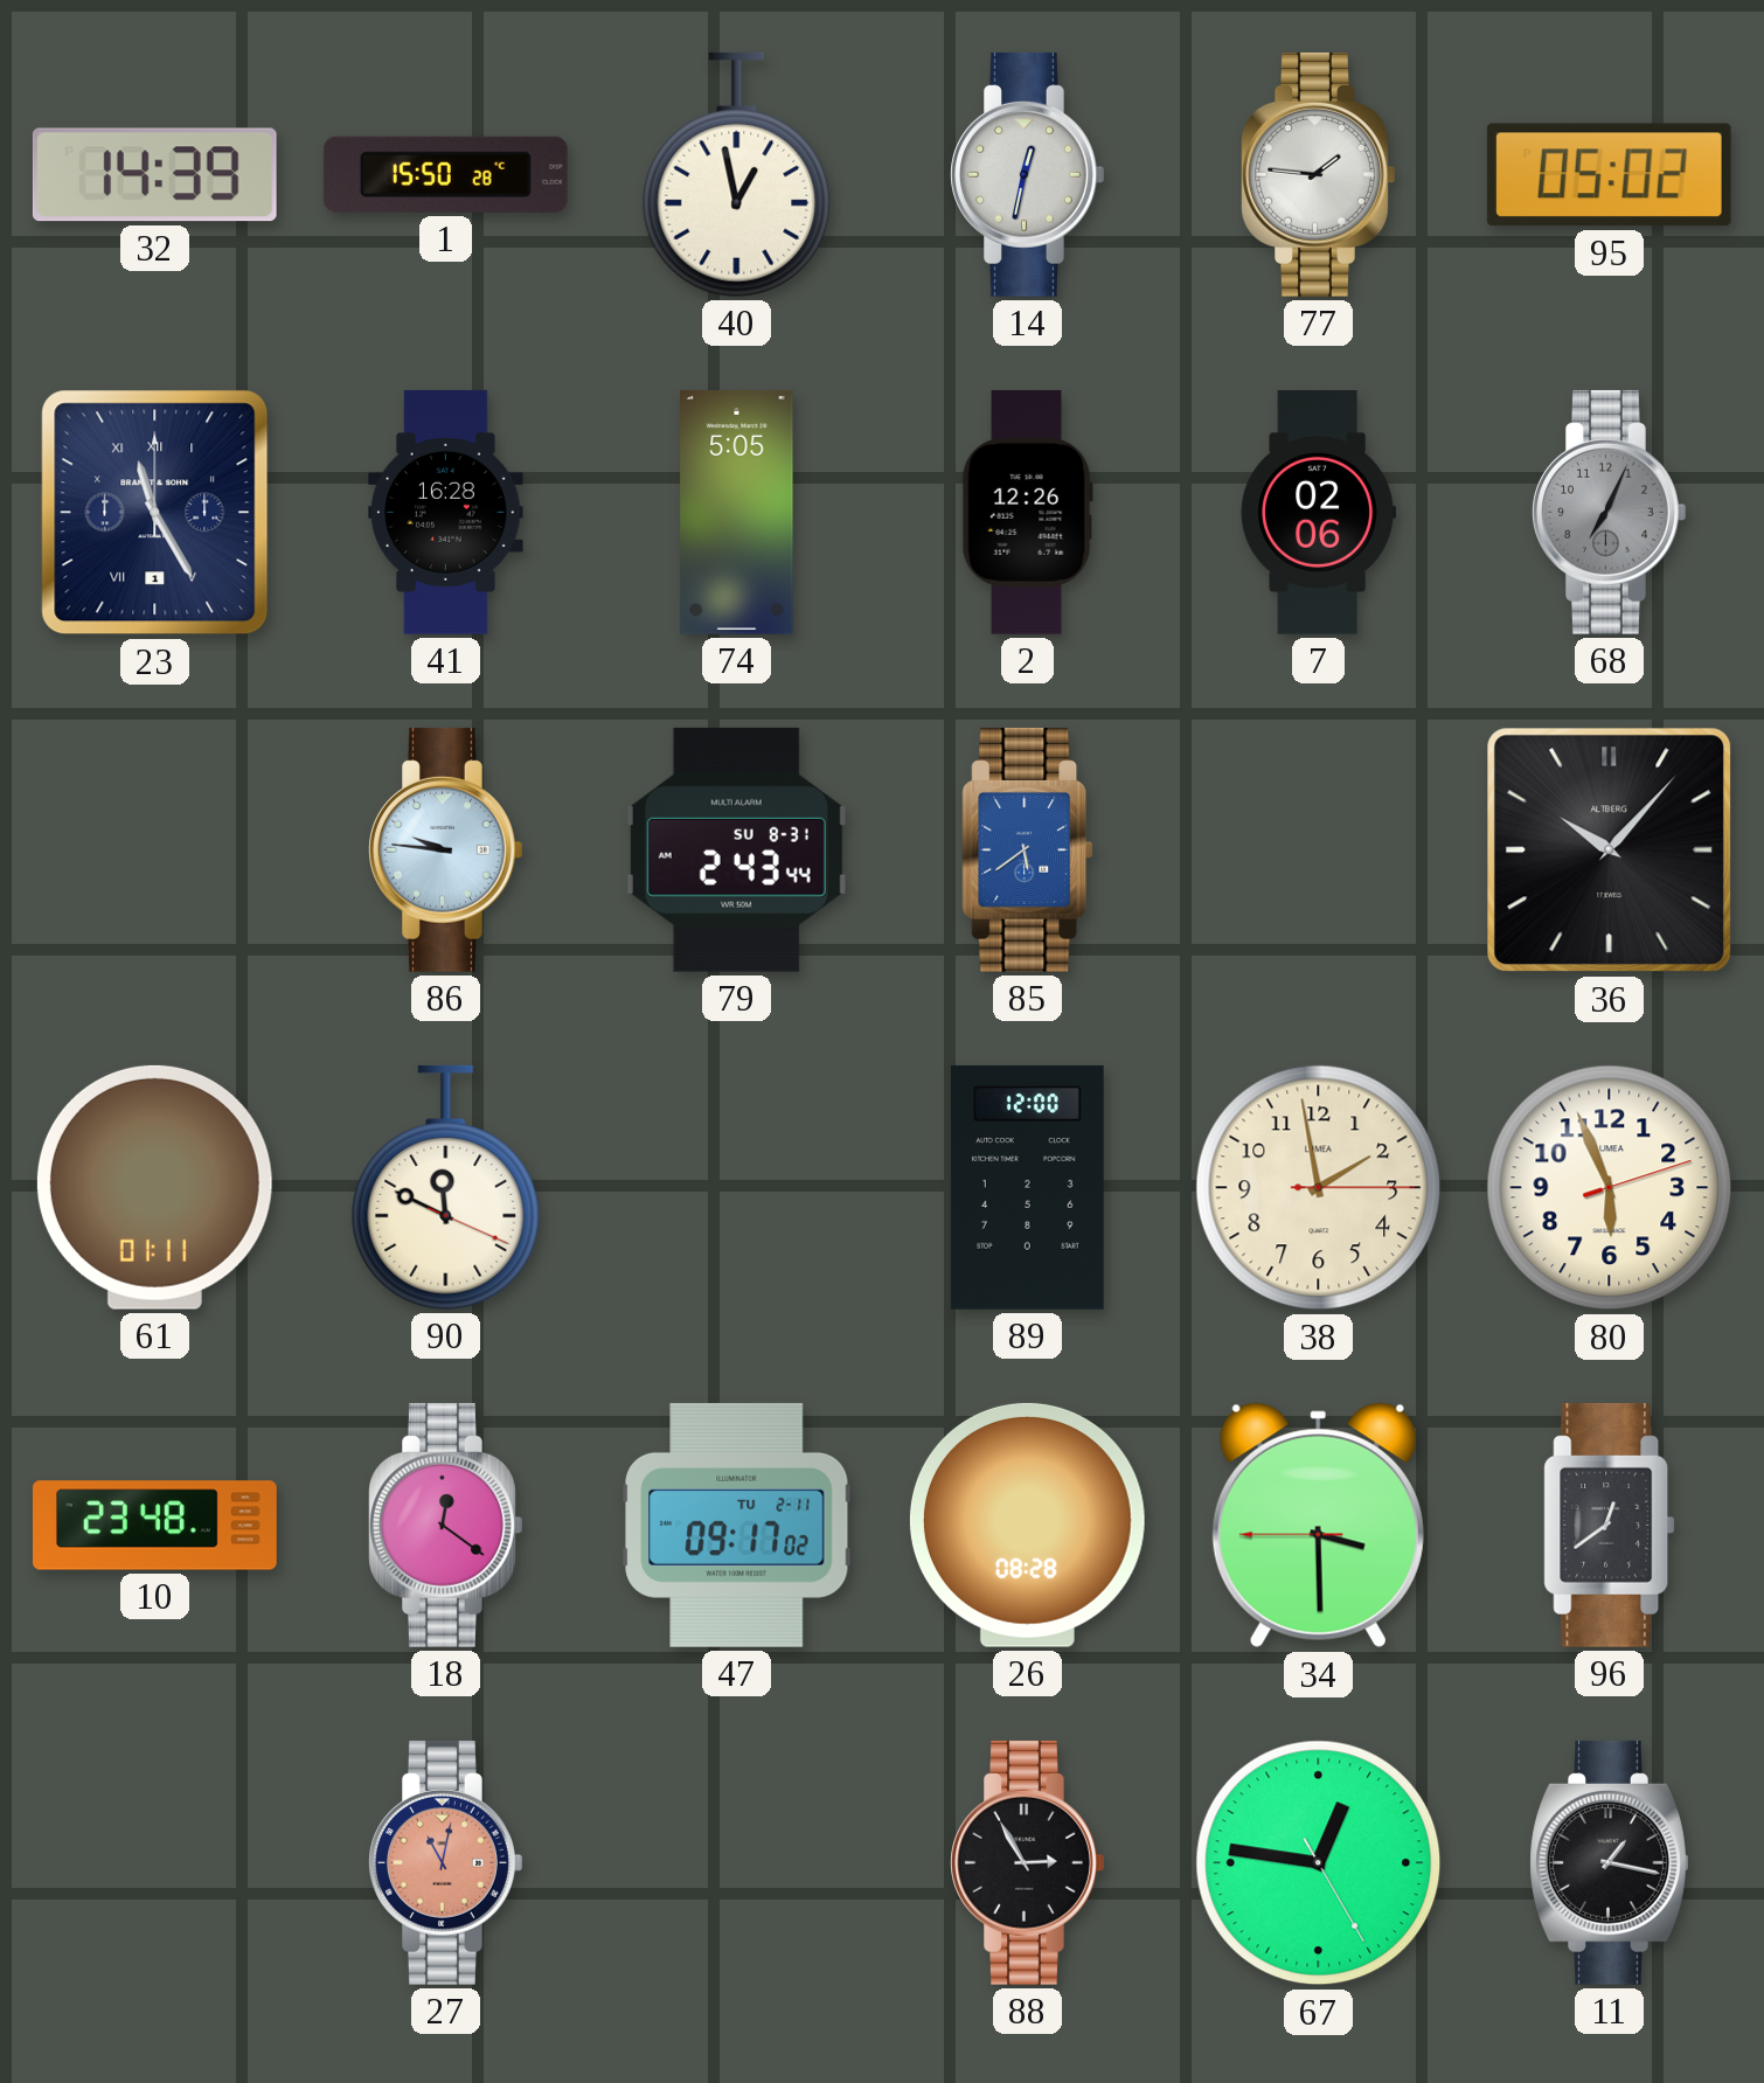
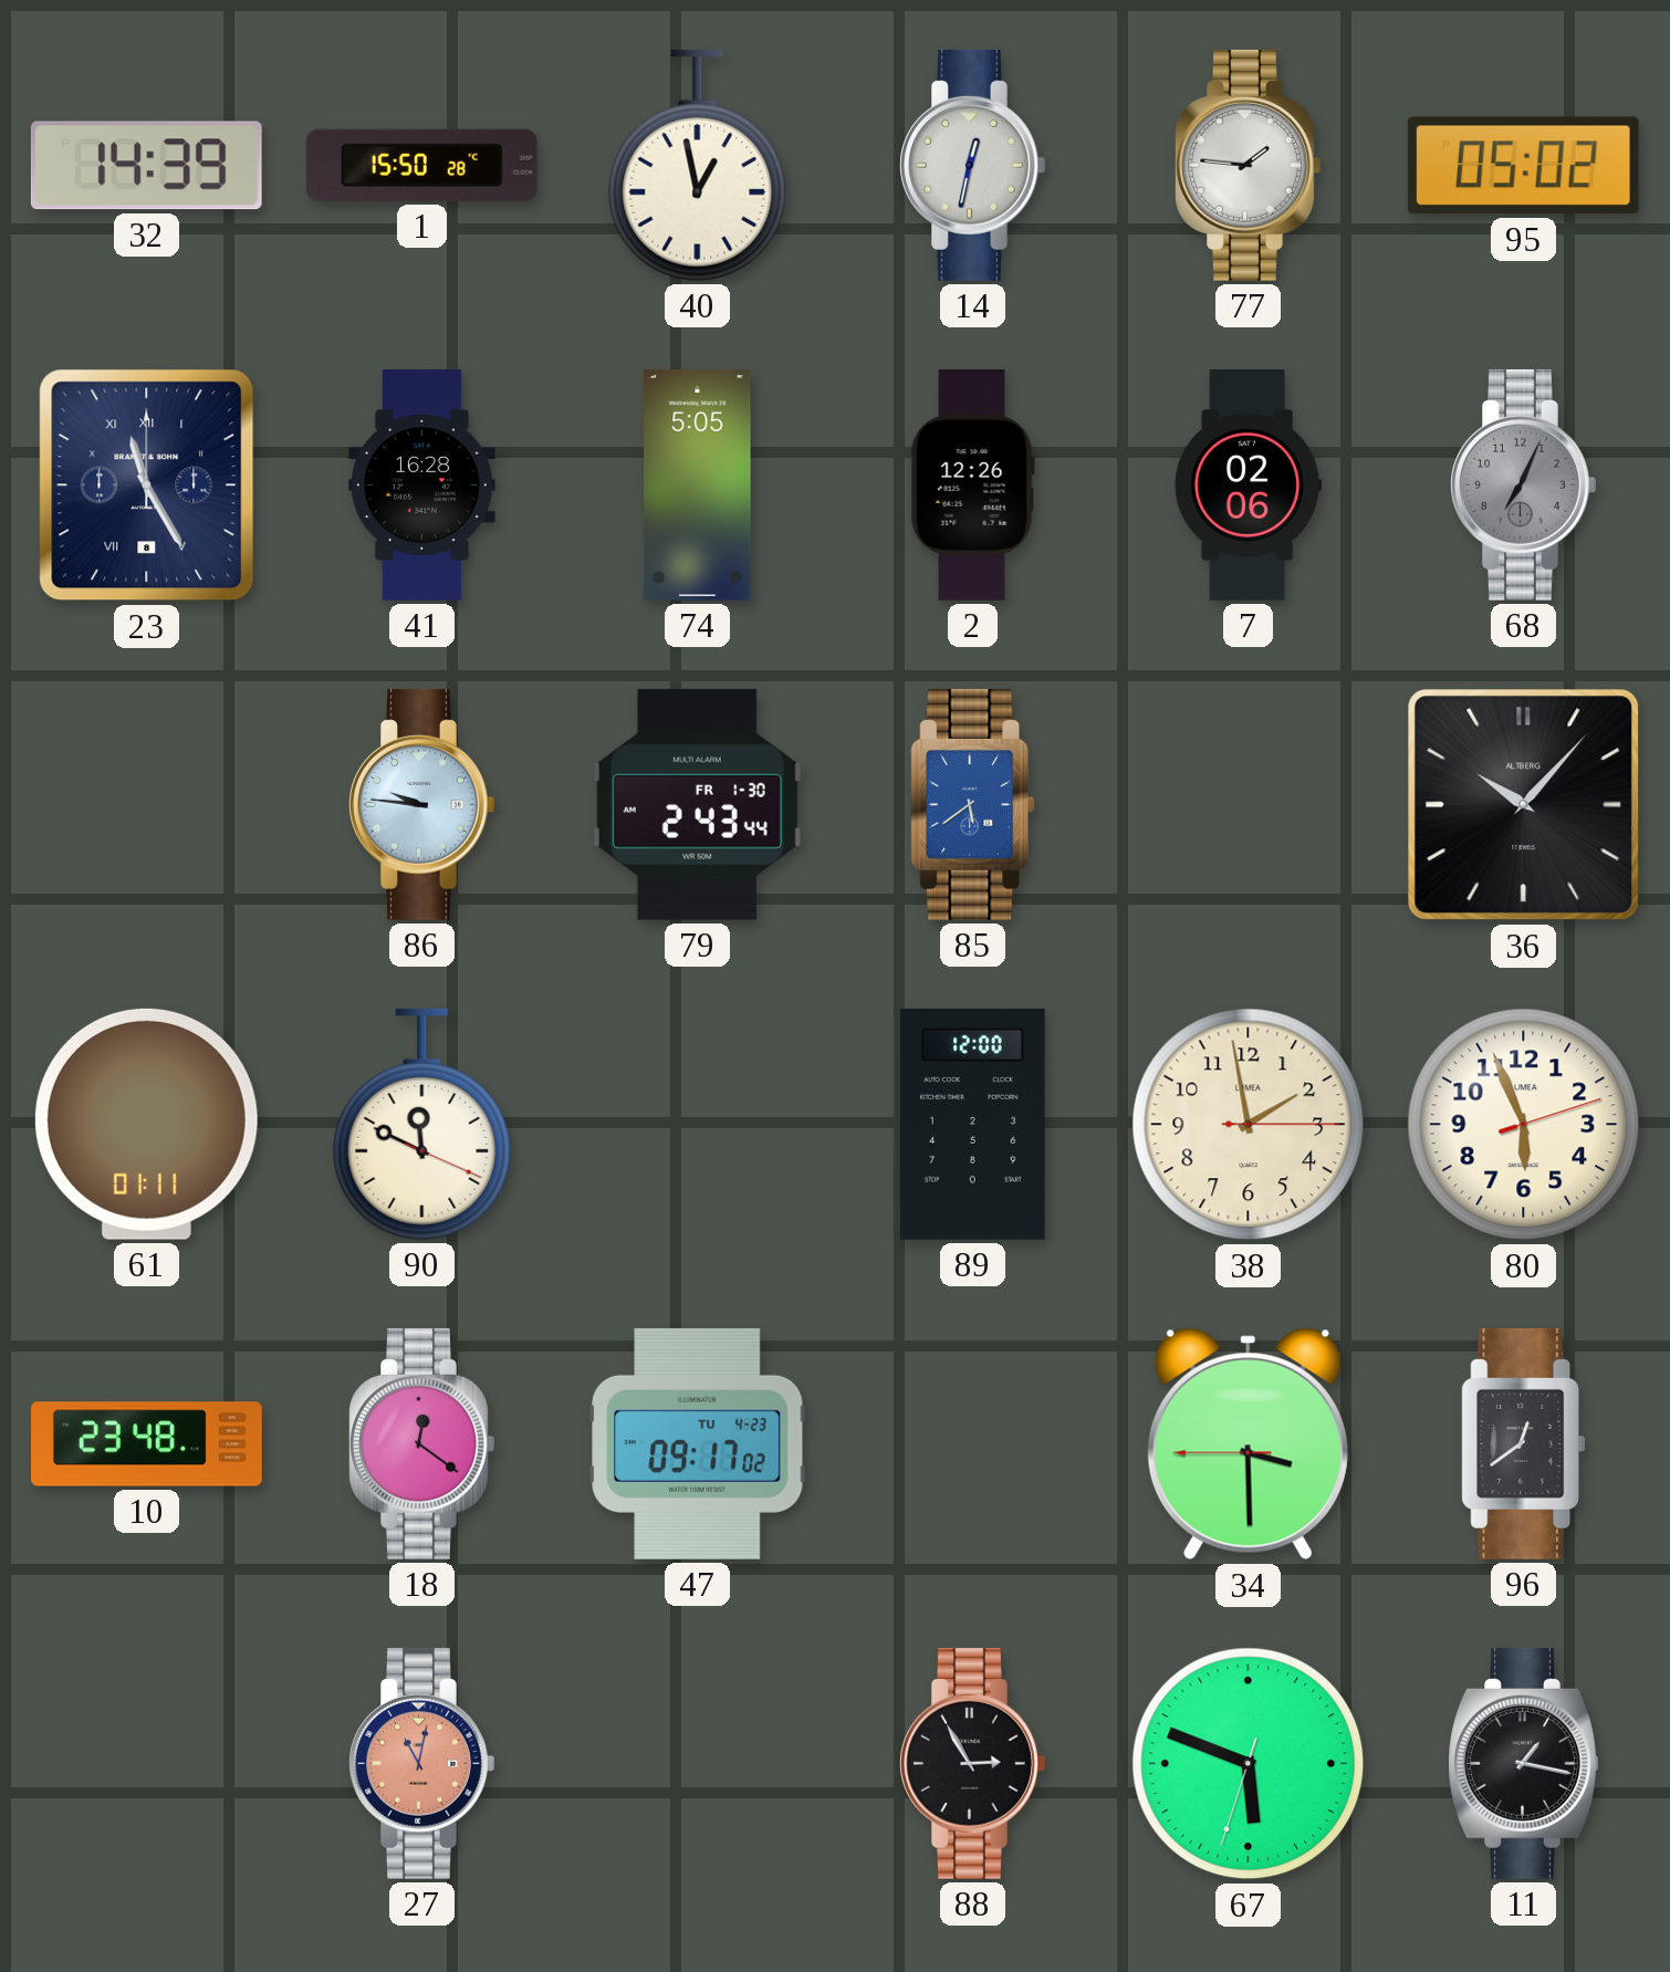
23 date: 1 -> 8 (147, 486)
79 date: SU 8-31 -> FR 1-30 (697, 804)
47 date: TU 2-11 -> TU 4-23 (698, 1443)
26: 08:28 -> none (1027, 1525)
67: 12:46 -> 5:48 (1249, 1764)
